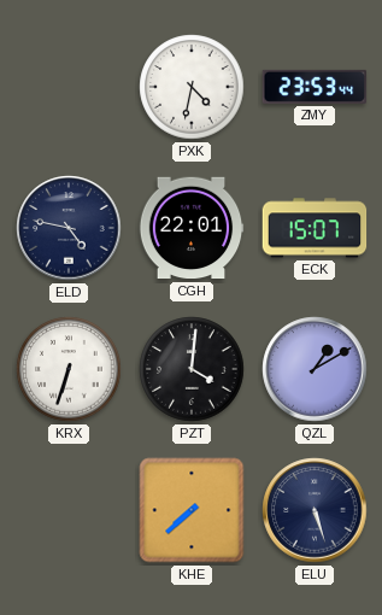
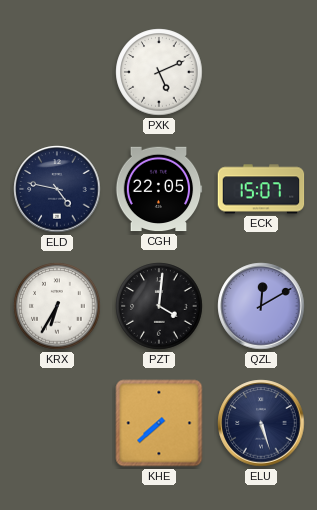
PXK: 4:32 -> 5:11 (159, 72)
ZMY: 23:53 -> none (315, 87)
CGH: 22:01 -> 22:05 (159, 189)
KRX: 6:33 -> 6:35 (57, 306)
QZL: 1:10 -> 12:10 (261, 306)
